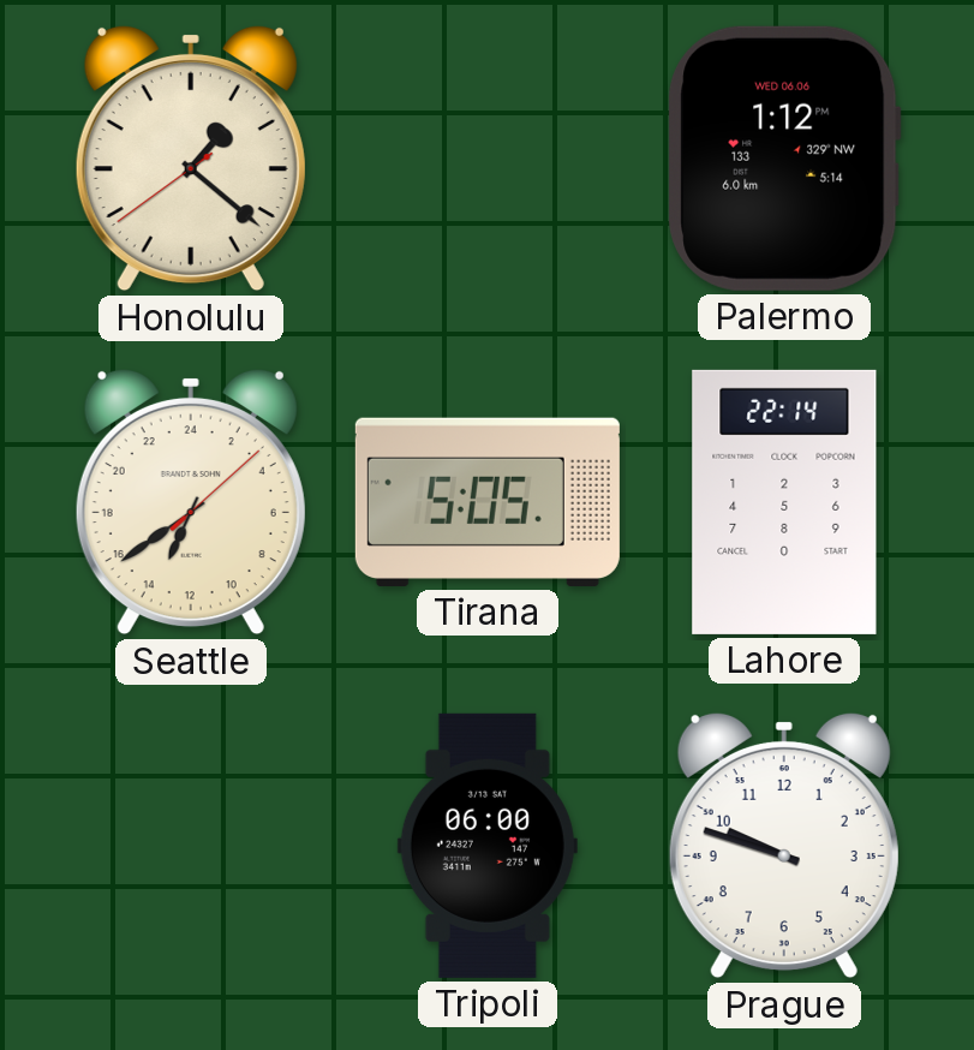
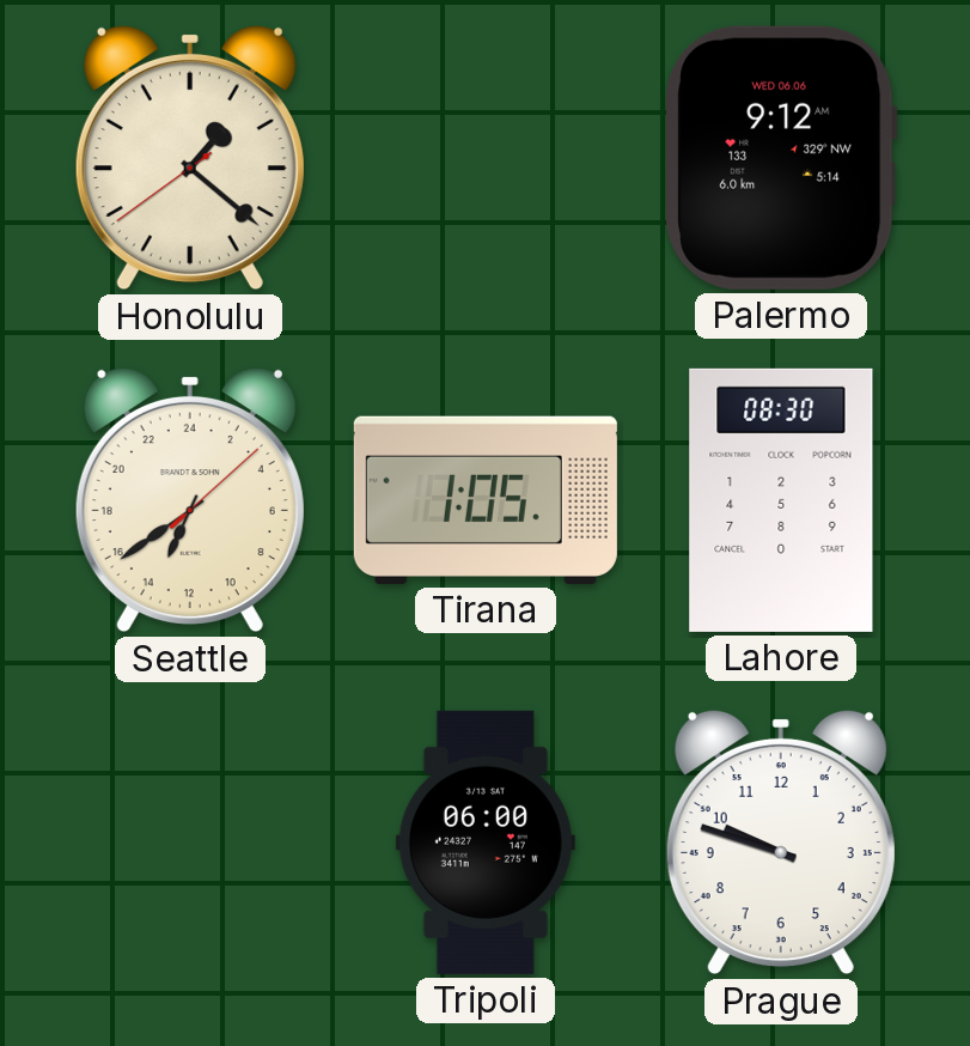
Palermo: 1:12 -> 9:12 (781, 158)
Tirana: 5:05 -> 1:05 (486, 500)
Lahore: 22:14 -> 08:30 (781, 500)
